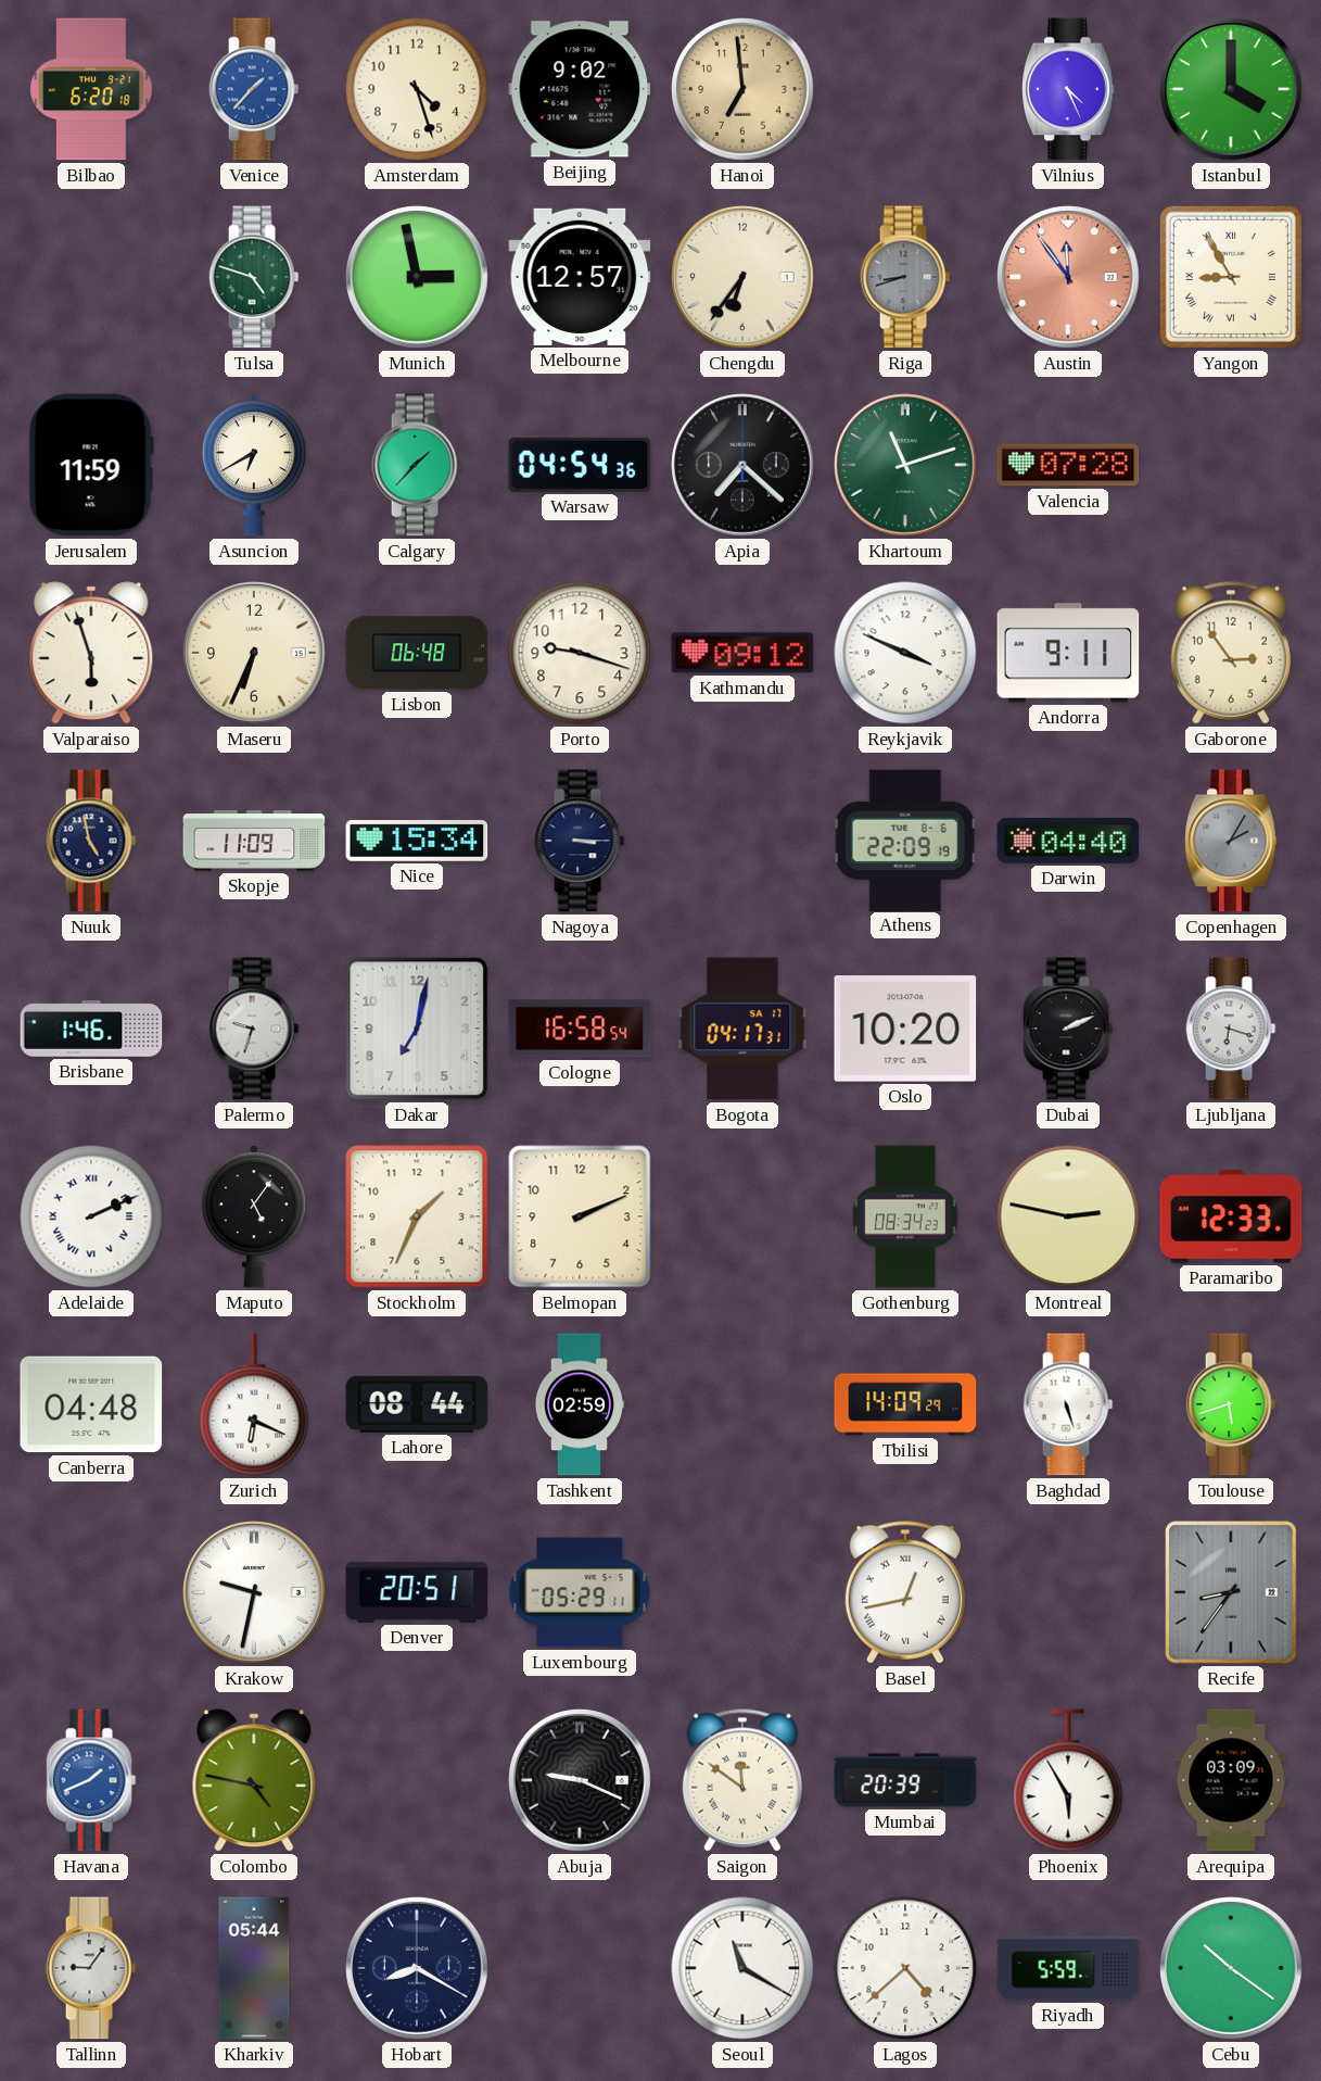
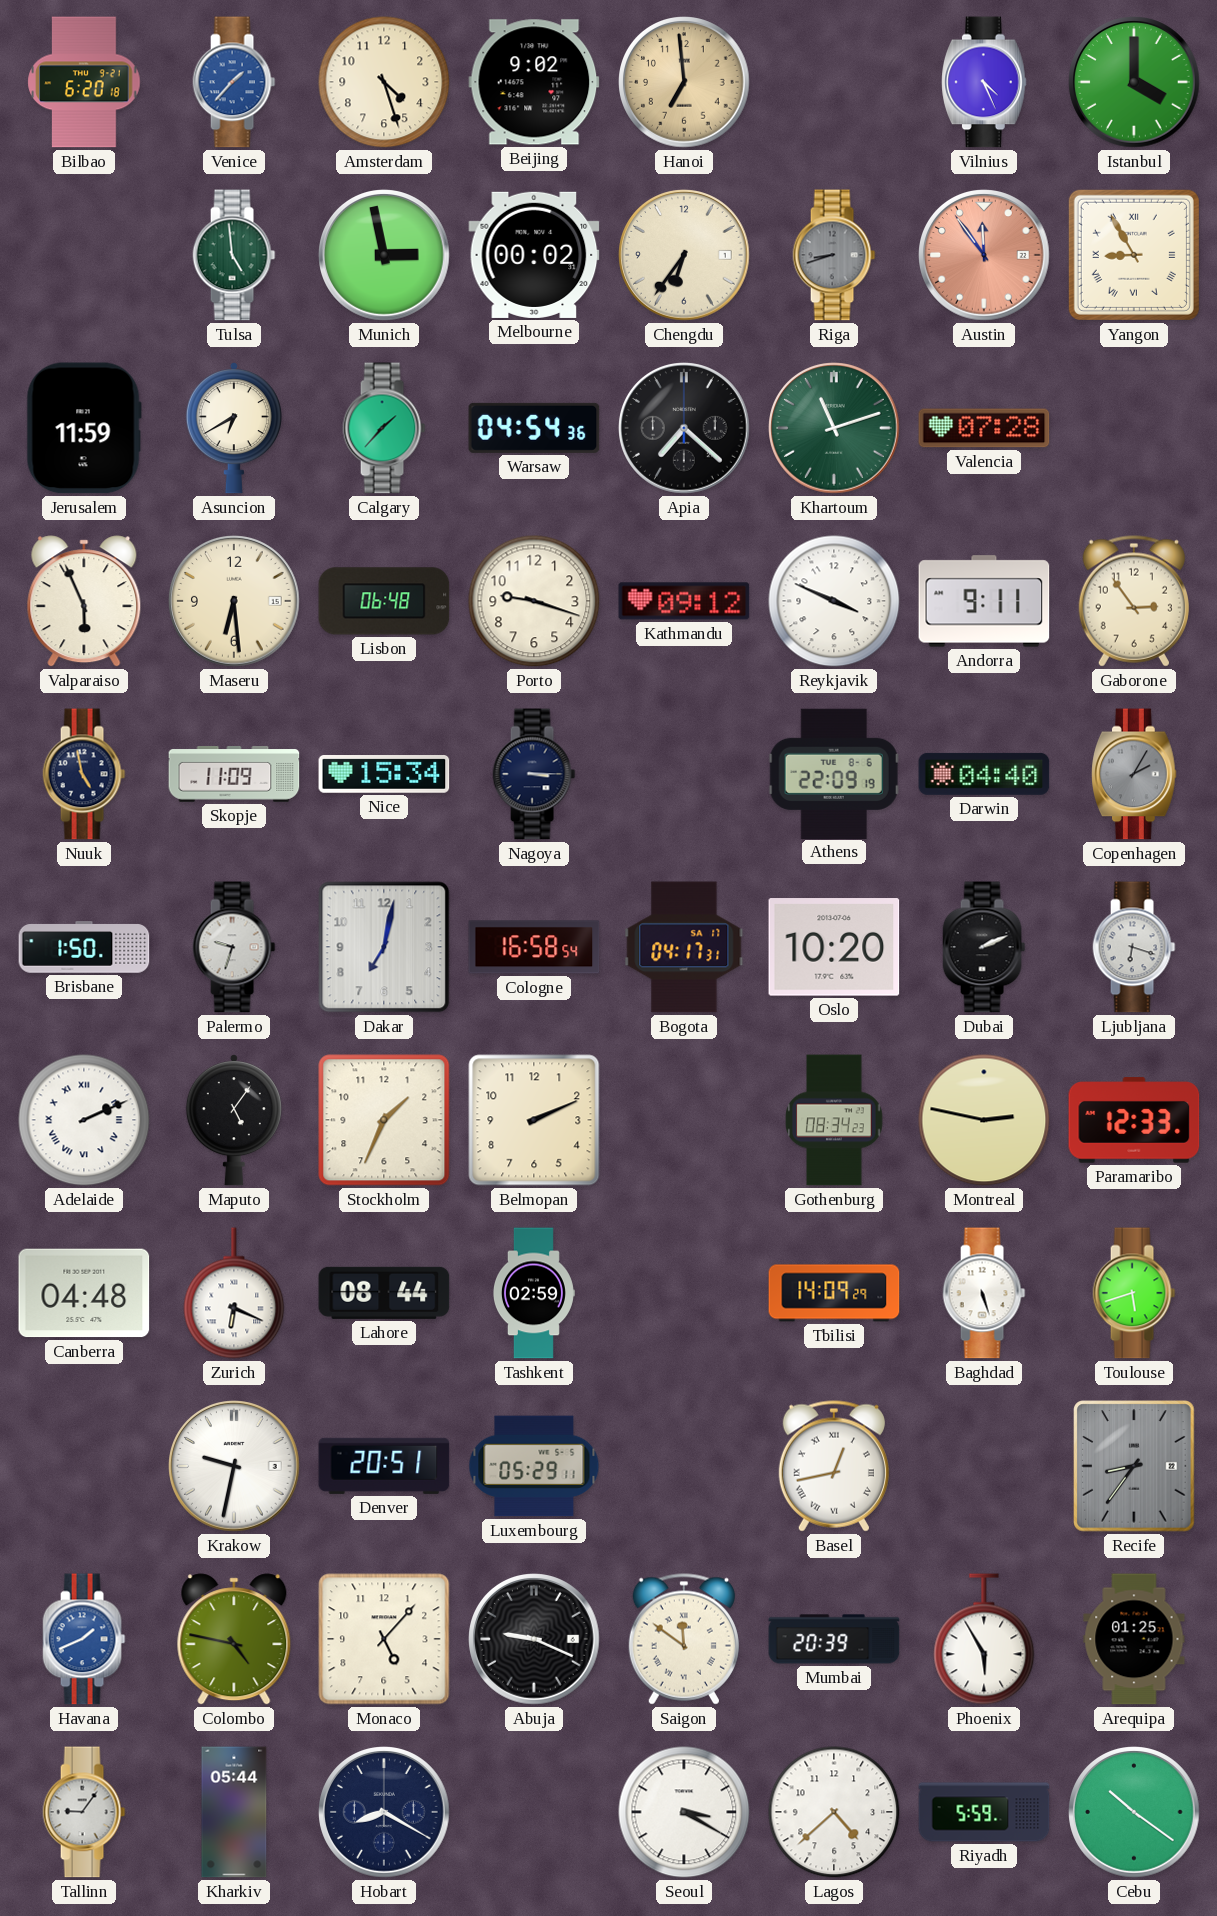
Tulsa: 4:48 -> 4:59 (234, 255)
Melbourne: 12:57 -> 00:02 (534, 255)
Valparaiso: 5:57 -> 5:56 (84, 601)
Maseru: 6:34 -> 6:29 (234, 601)
Brisbane: 1:46 -> 1:50 (84, 947)
Monaco: none -> 5:07 (384, 1639)
Arequipa: 03:09 -> 01:25 (1134, 1639)
Seoul: 11:20 -> 3:20 (684, 1812)
